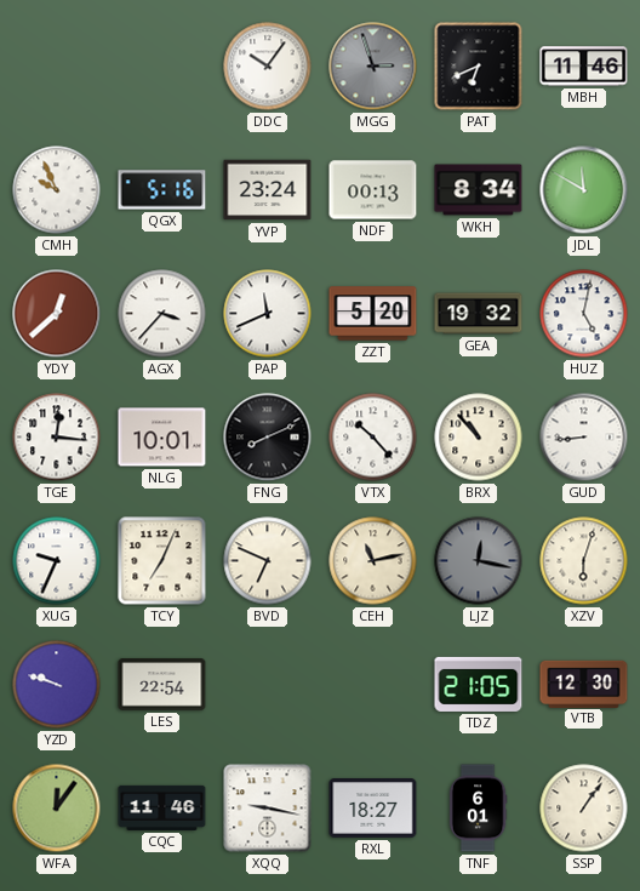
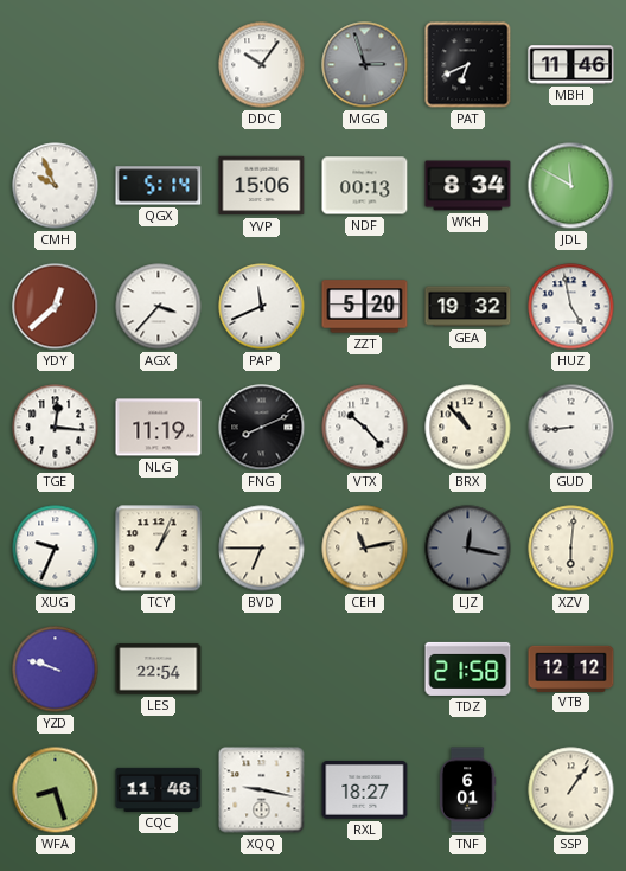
QGX: 5:16 -> 5:14 (159, 186)
YVP: 23:24 -> 15:06 (262, 186)
HUZ: 5:02 -> 4:58 (571, 307)
NLG: 10:01 -> 11:19 (159, 428)
TCY: 7:04 -> 1:04 (159, 549)
BVD: 6:49 -> 6:45 (262, 549)
XZV: 6:03 -> 6:01 (571, 549)
TDZ: 21:05 -> 21:58 (468, 668)
VTB: 12:30 -> 12:12 (571, 668)
WFA: 12:06 -> 8:27 (56, 790)
